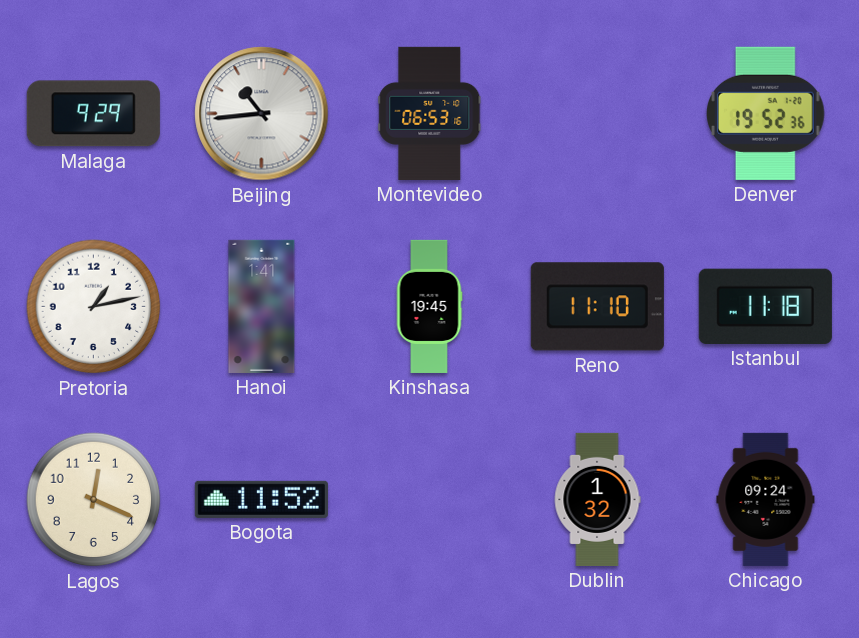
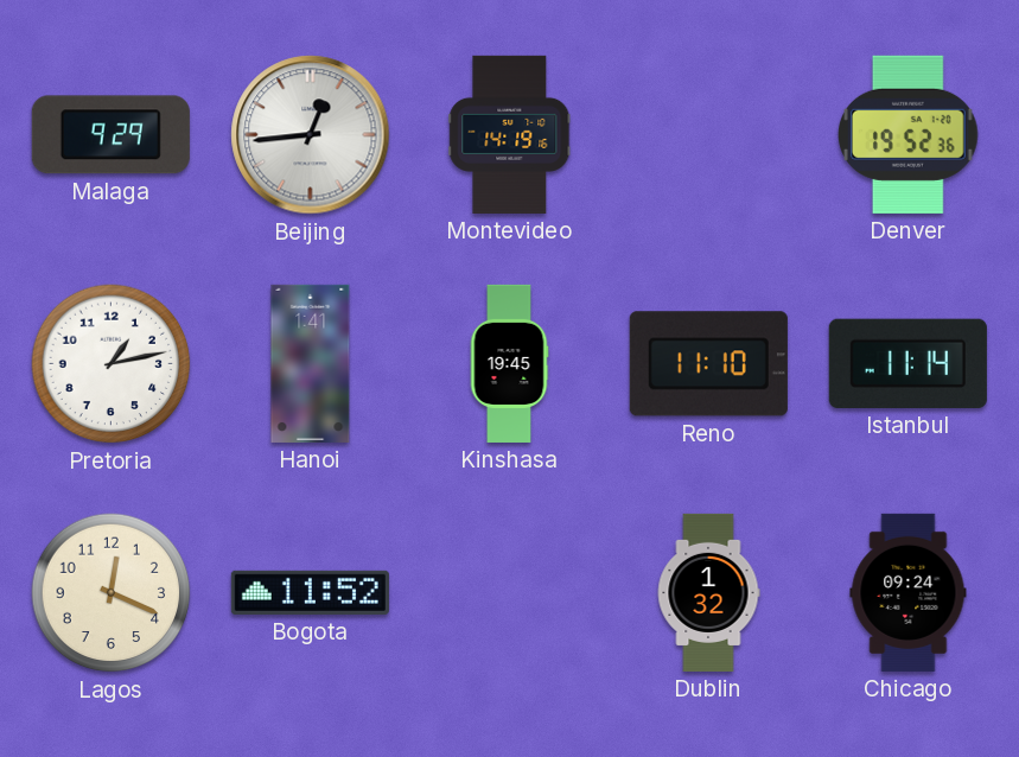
Beijing: 10:44 -> 12:44 (311, 135)
Montevideo: 06:53 -> 14:19 (510, 134)
Istanbul: 11:18 -> 11:14 (907, 363)
